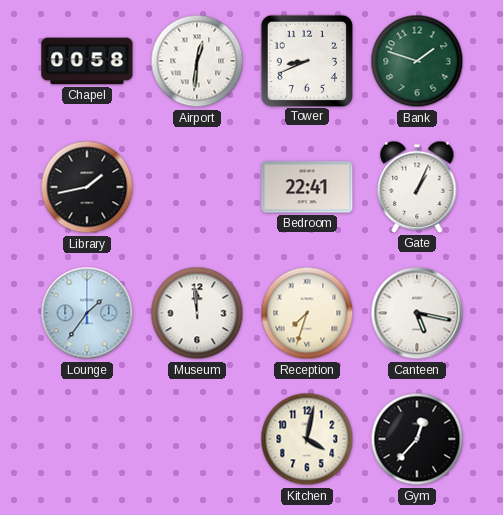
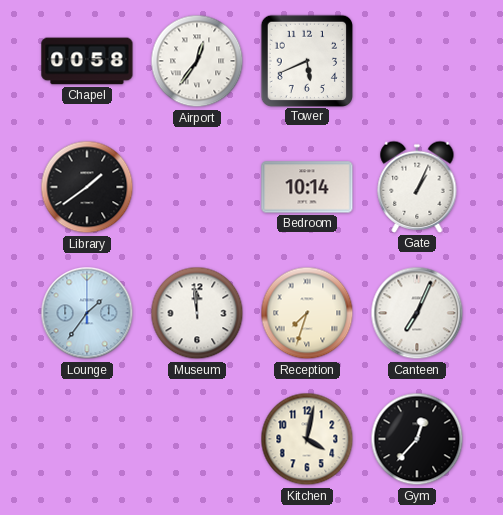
Airport: 12:31 -> 12:36 (197, 61)
Tower: 8:41 -> 5:41 (306, 60)
Bank: 1:48 -> none (417, 61)
Library: 1:43 -> 1:39 (87, 187)
Bedroom: 22:41 -> 10:14 (307, 187)
Canteen: 5:17 -> 7:04 (417, 313)
